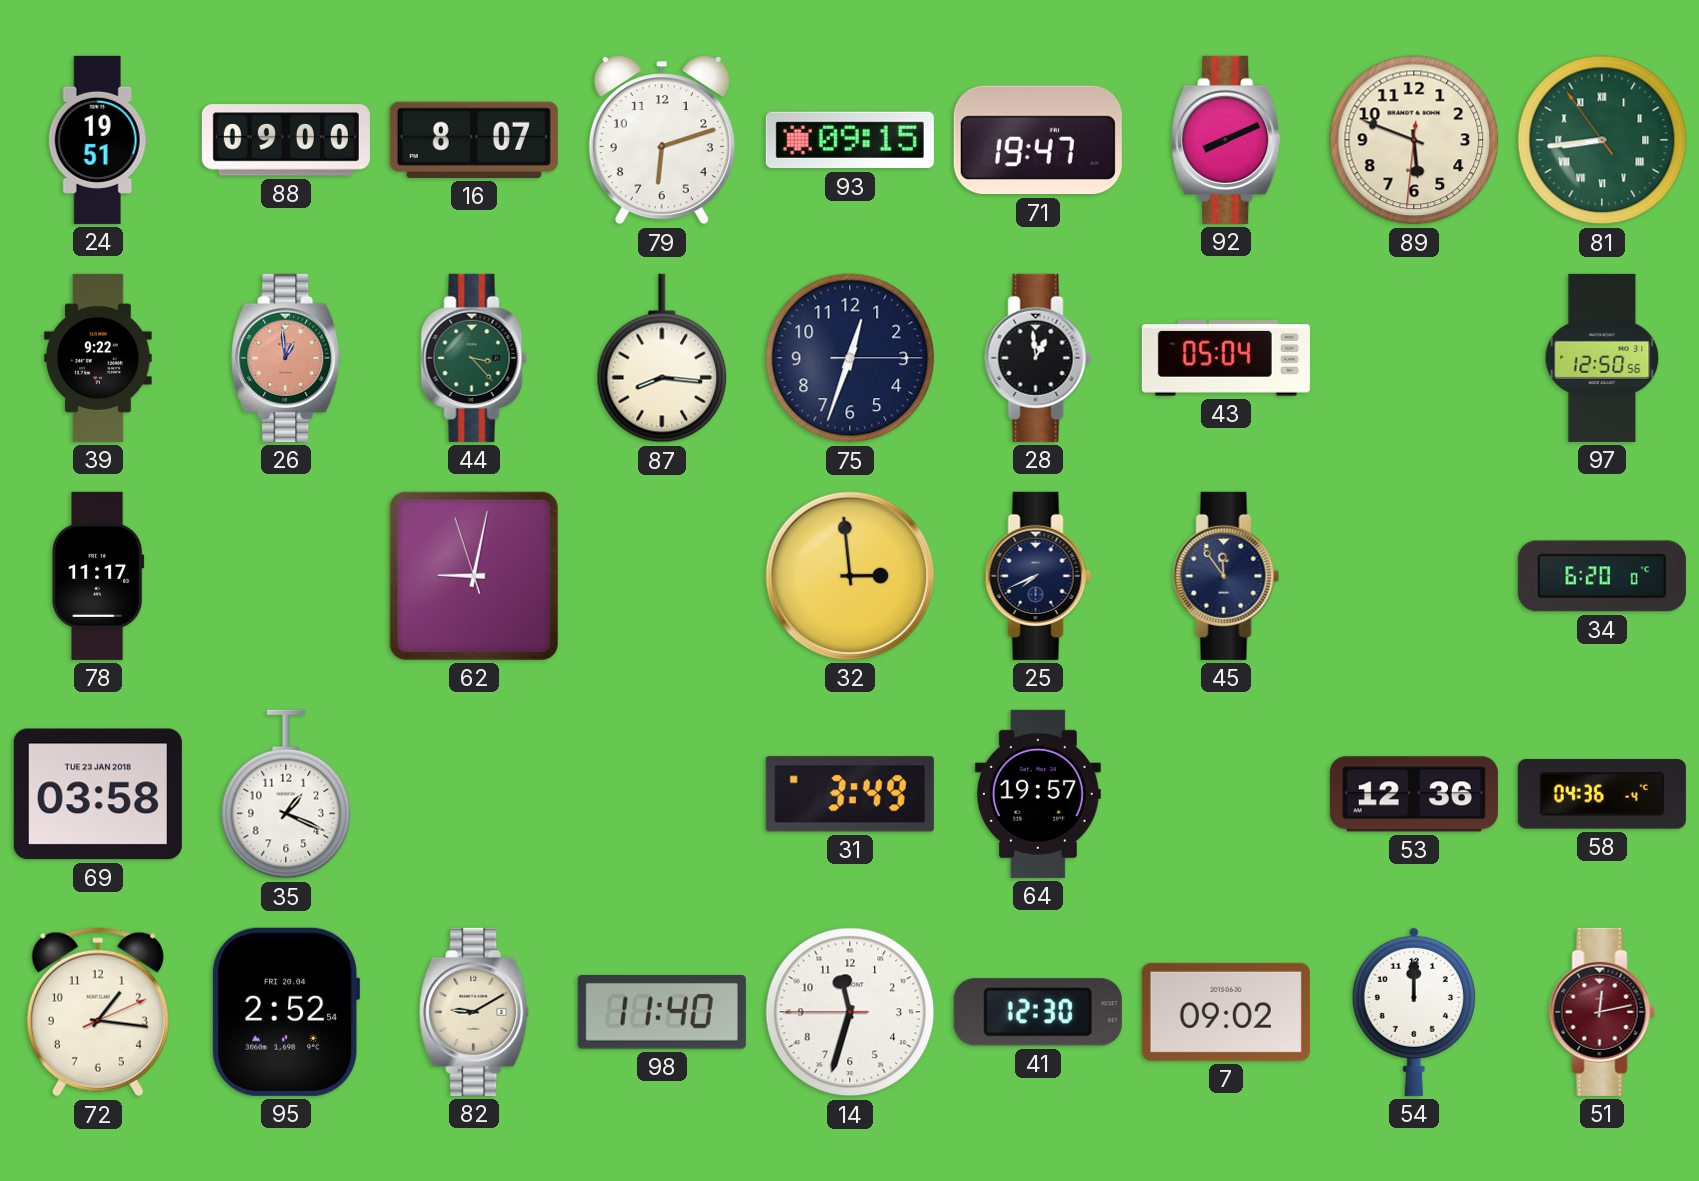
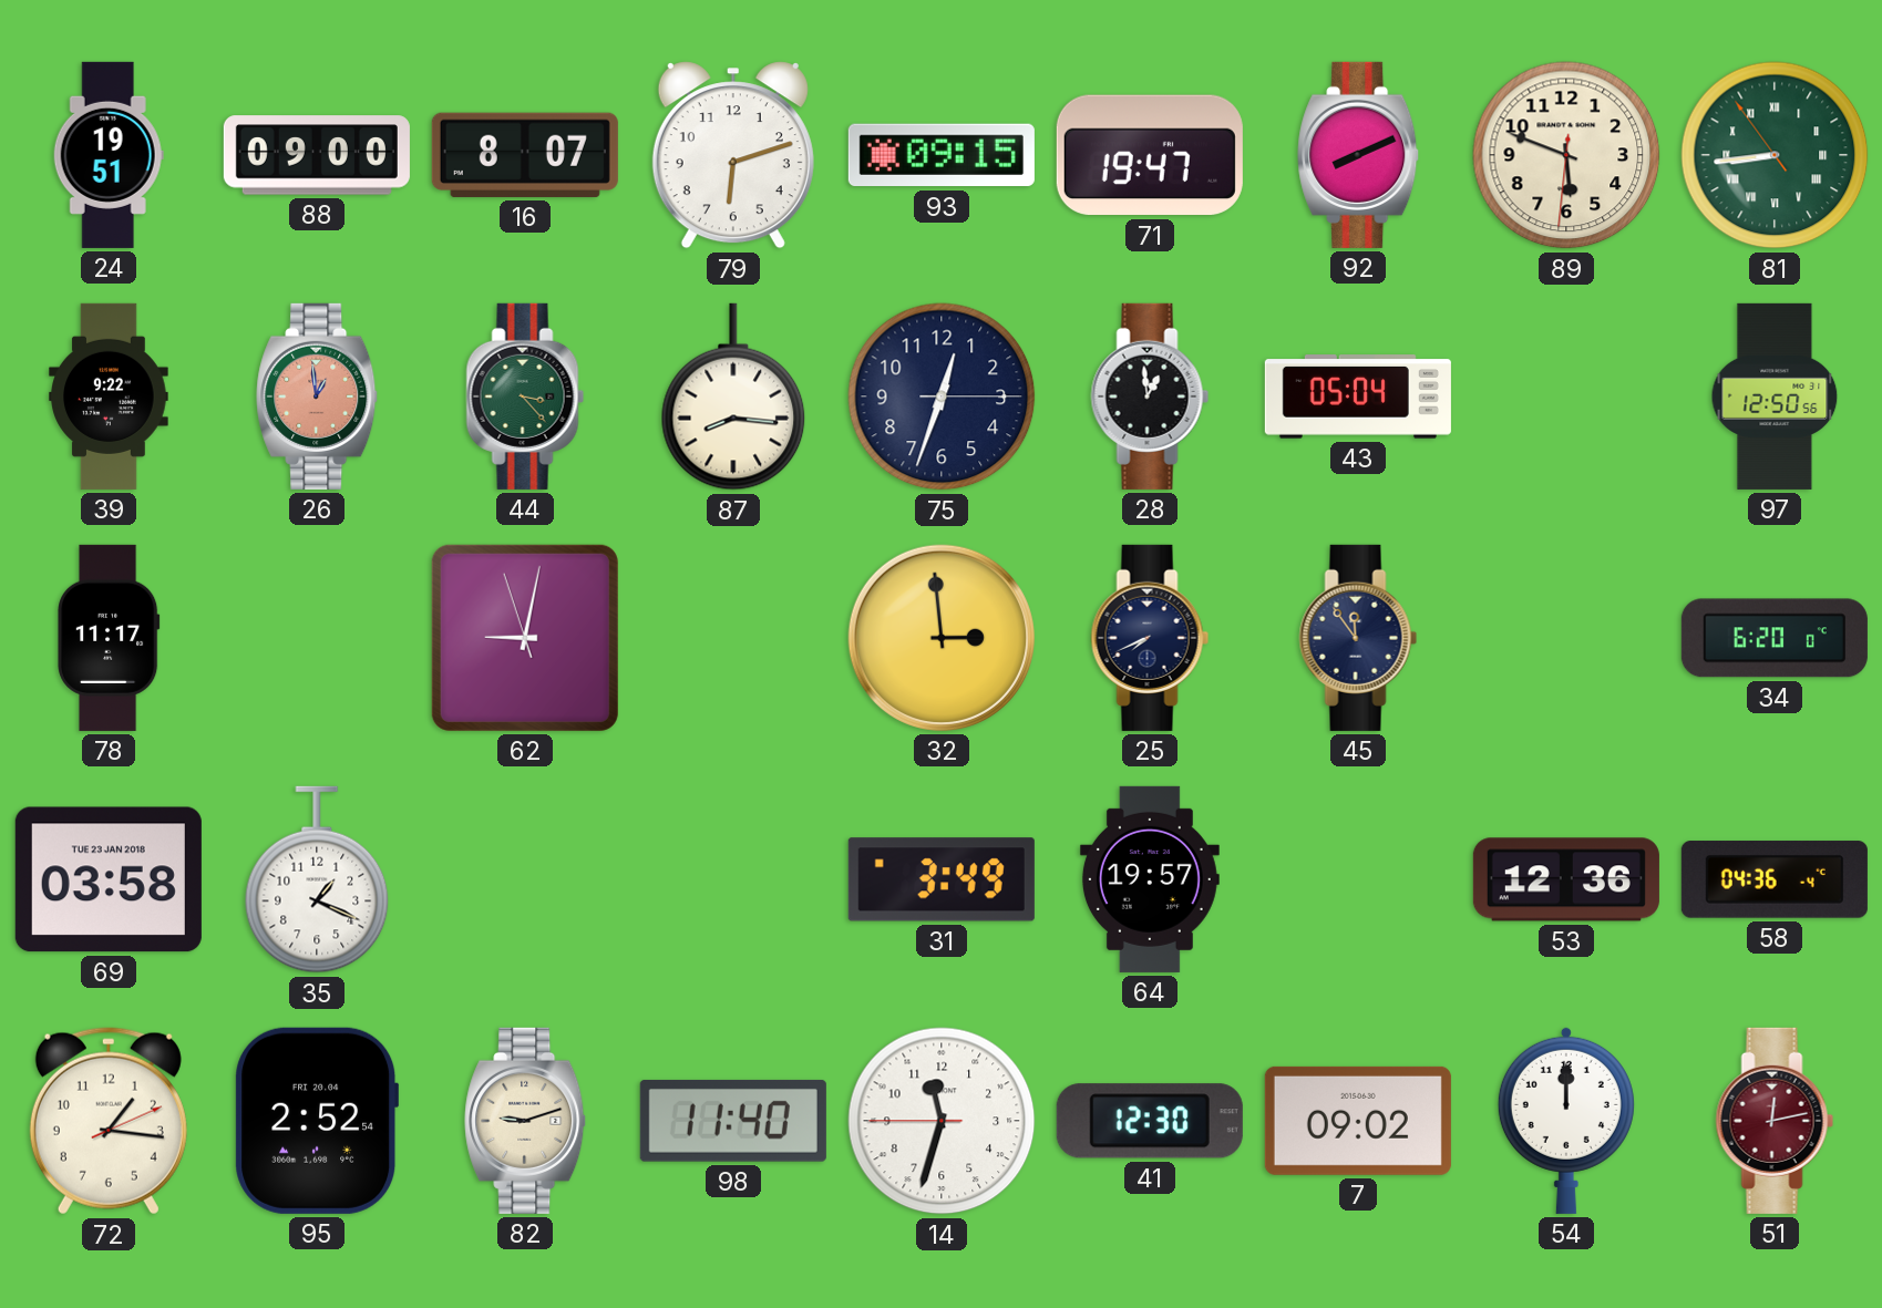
82: 9:10 -> 9:12 (526, 1121)
